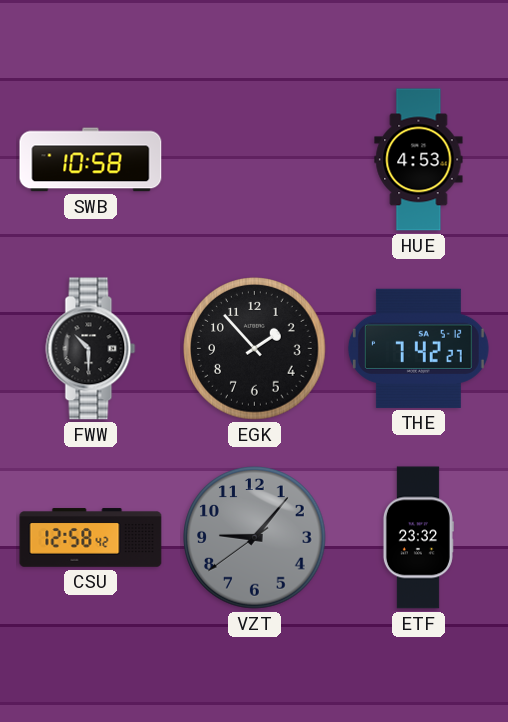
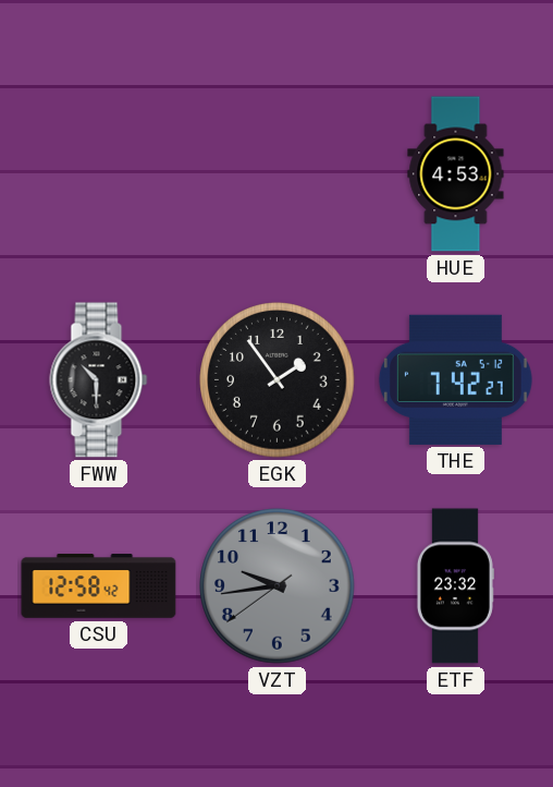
SWB: 10:58 -> none (91, 160)
EGK: 1:53 -> 1:54 (278, 380)
VZT: 9:06 -> 9:43 (278, 586)
